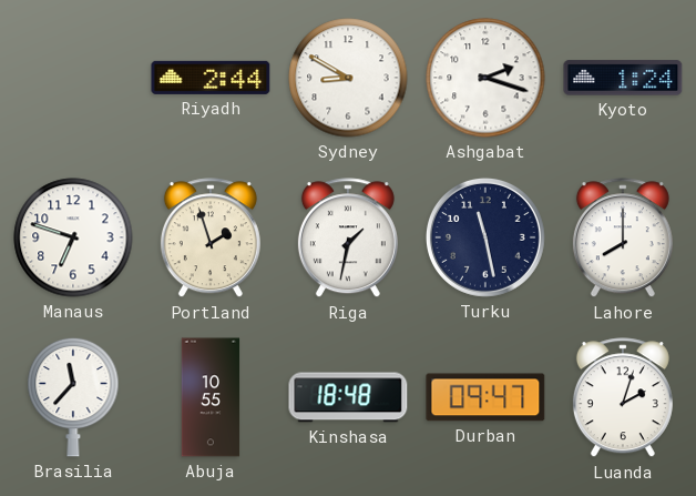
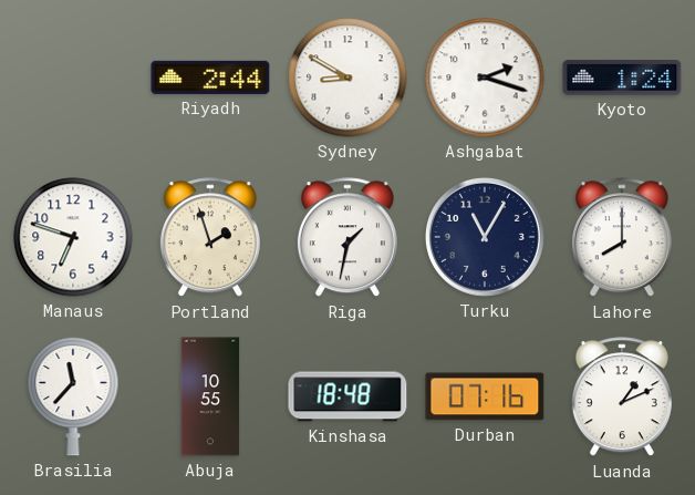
Turku: 11:28 -> 11:05 (485, 237)
Durban: 09:47 -> 07:16 (485, 396)
Luanda: 2:03 -> 1:11 (622, 398)
